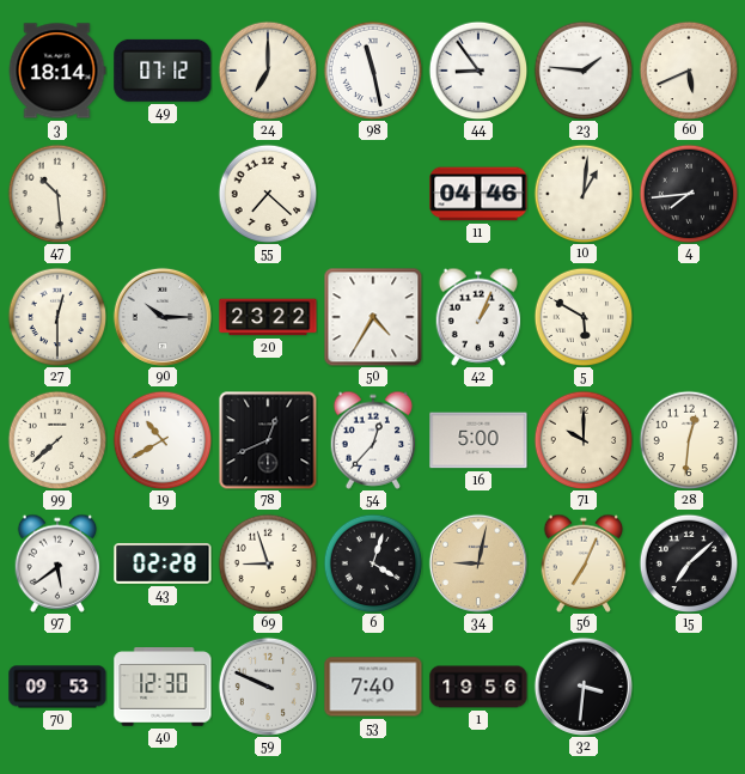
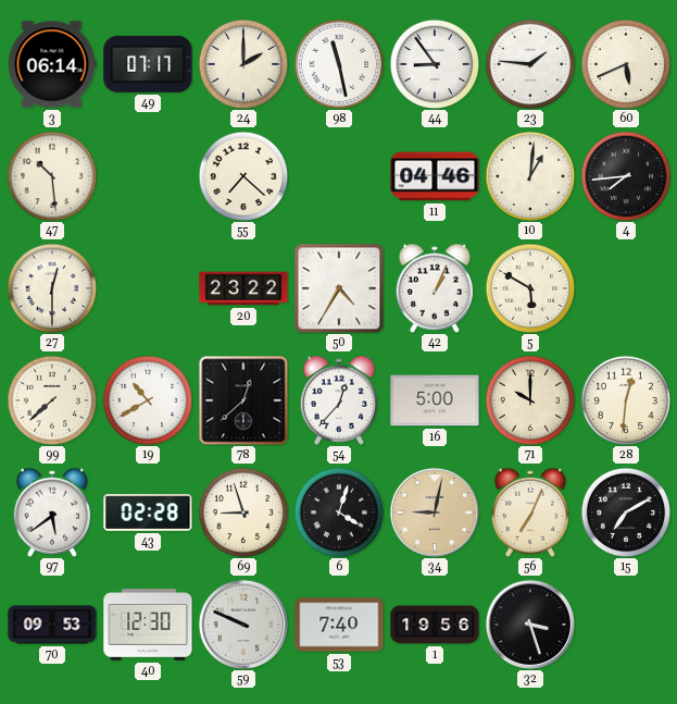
3: 18:14 -> 06:14 (52, 64)
49: 07:12 -> 07:17 (148, 64)
24: 7:00 -> 2:00 (243, 64)
90: 10:15 -> none (163, 317)
78: 12:41 -> 12:38 (243, 400)
15: 7:08 -> 7:10 (626, 512)
32: 3:31 -> 3:27 (530, 625)
